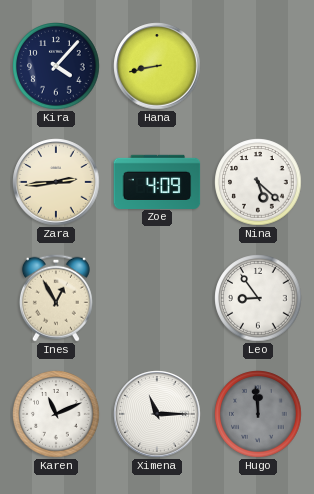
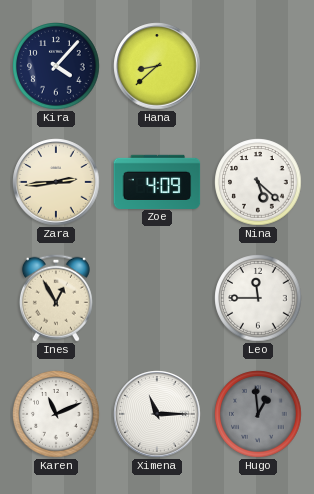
Hana: 8:43 -> 8:38 (157, 66)
Leo: 8:54 -> 11:45 (258, 298)
Hugo: 11:59 -> 12:59 (258, 414)
